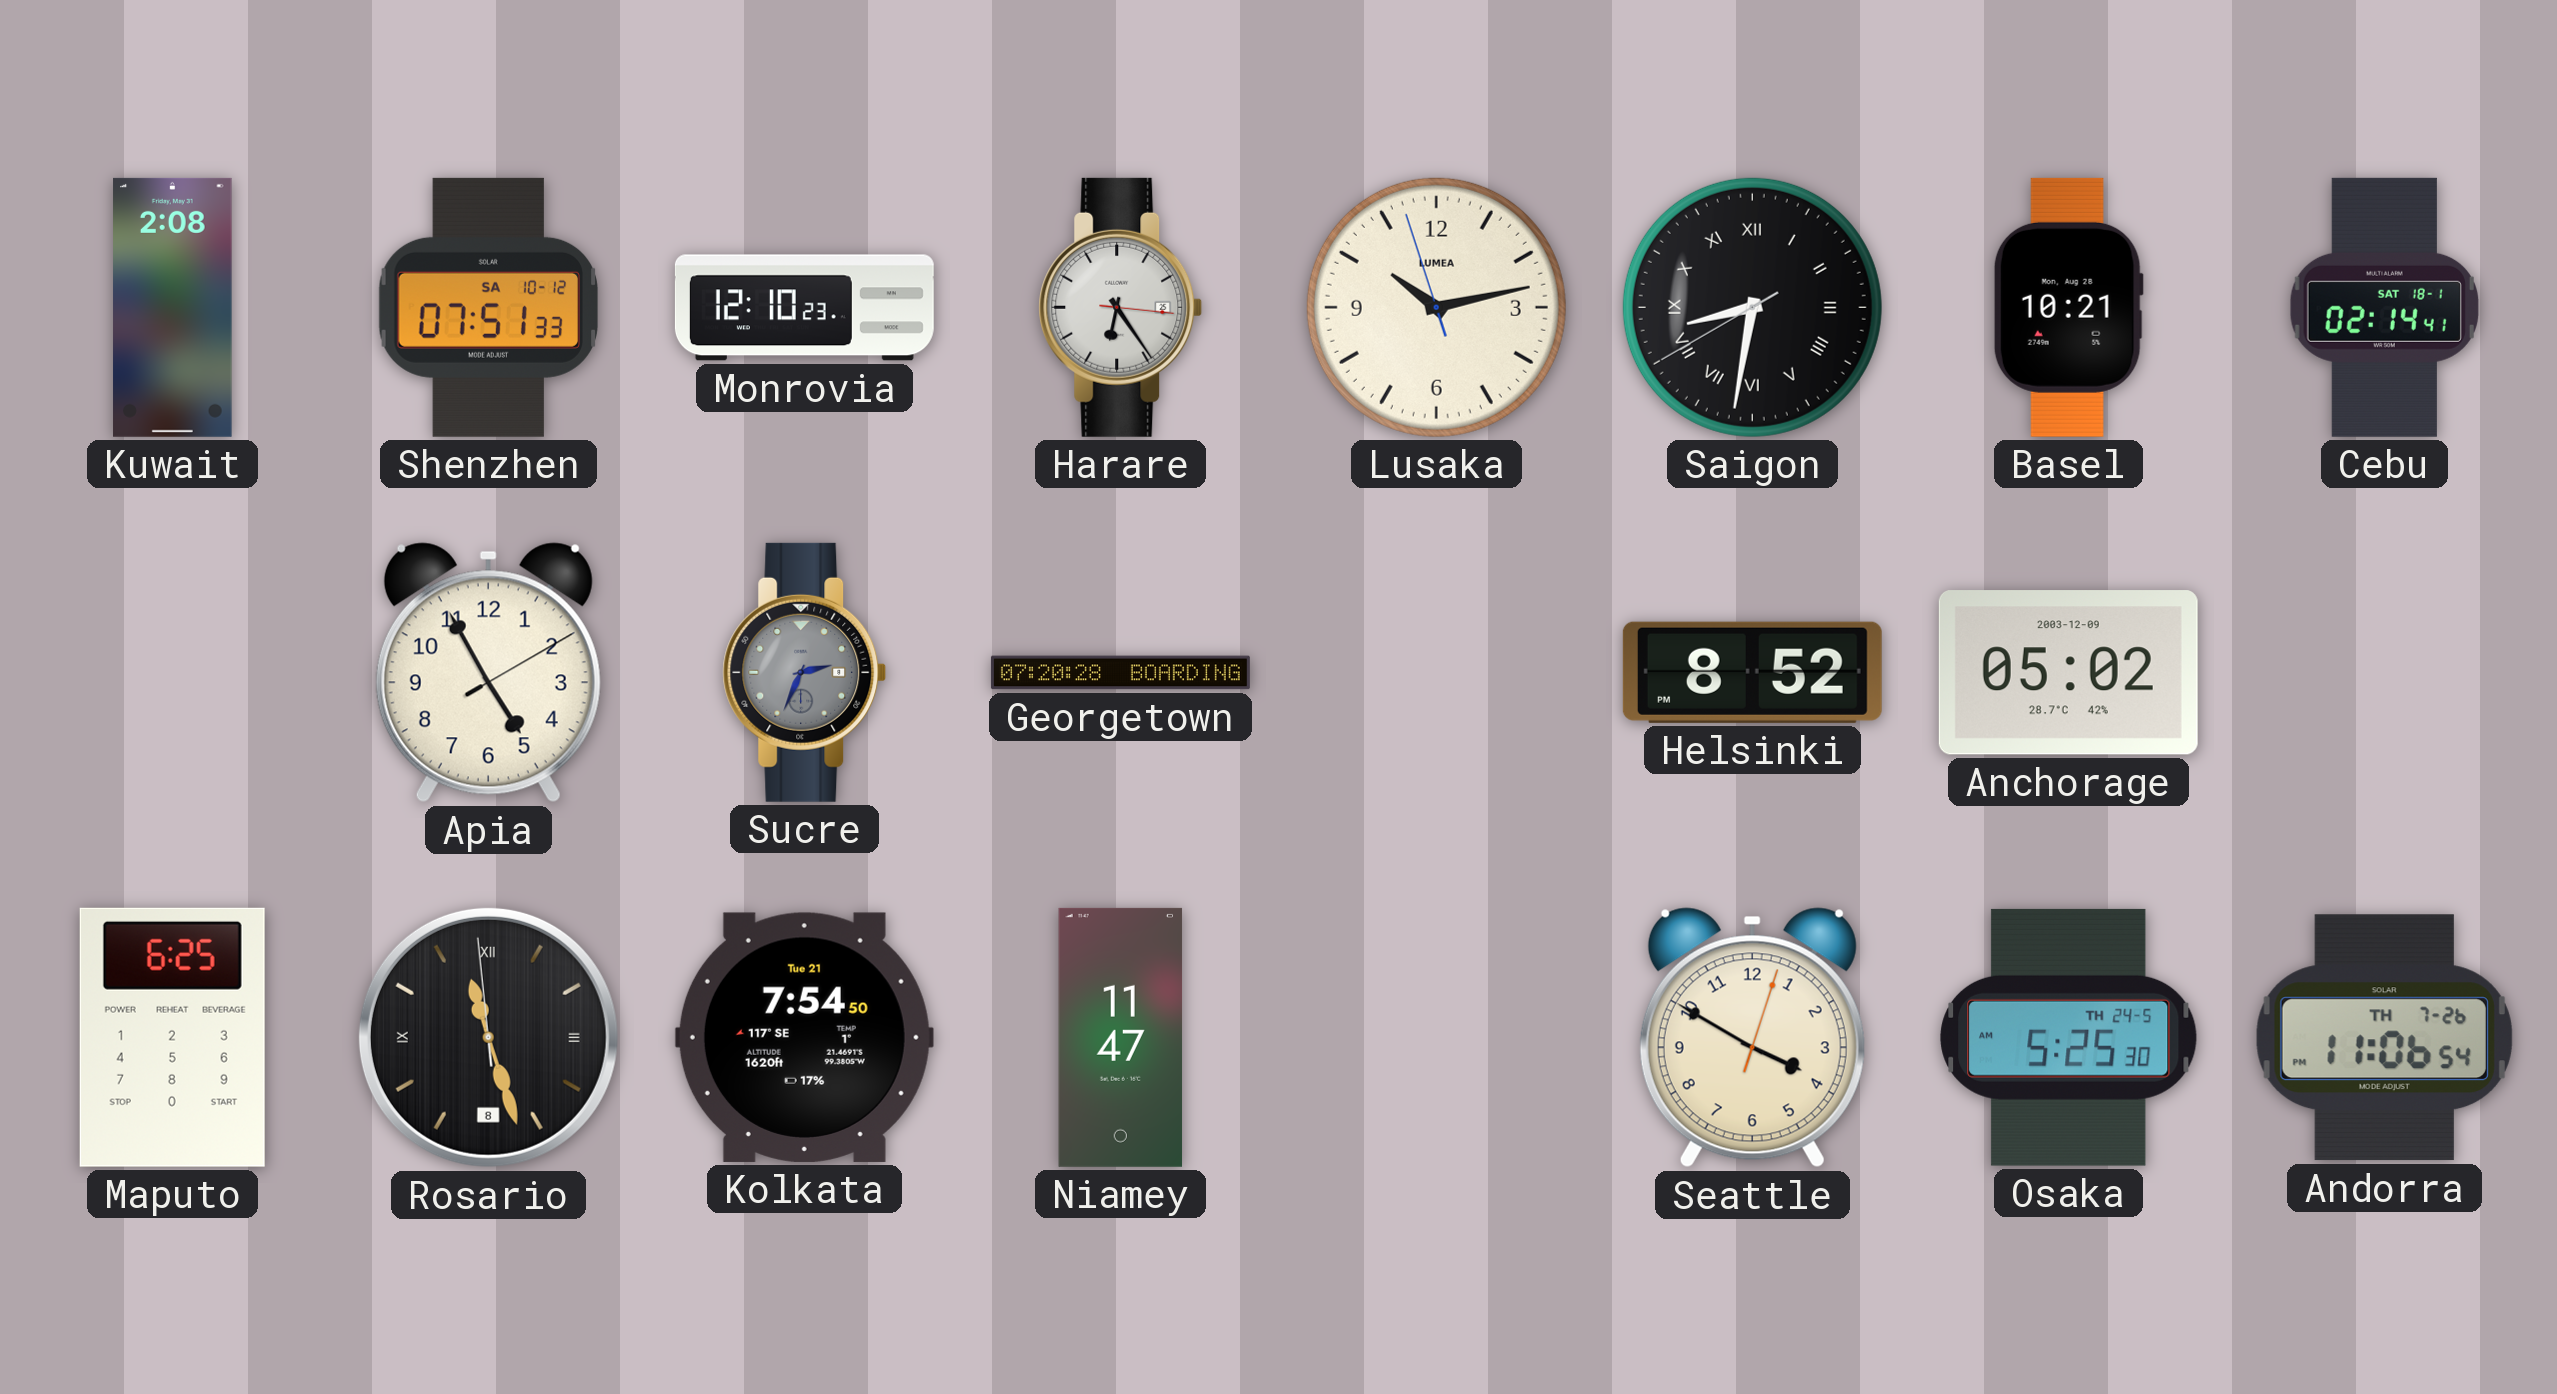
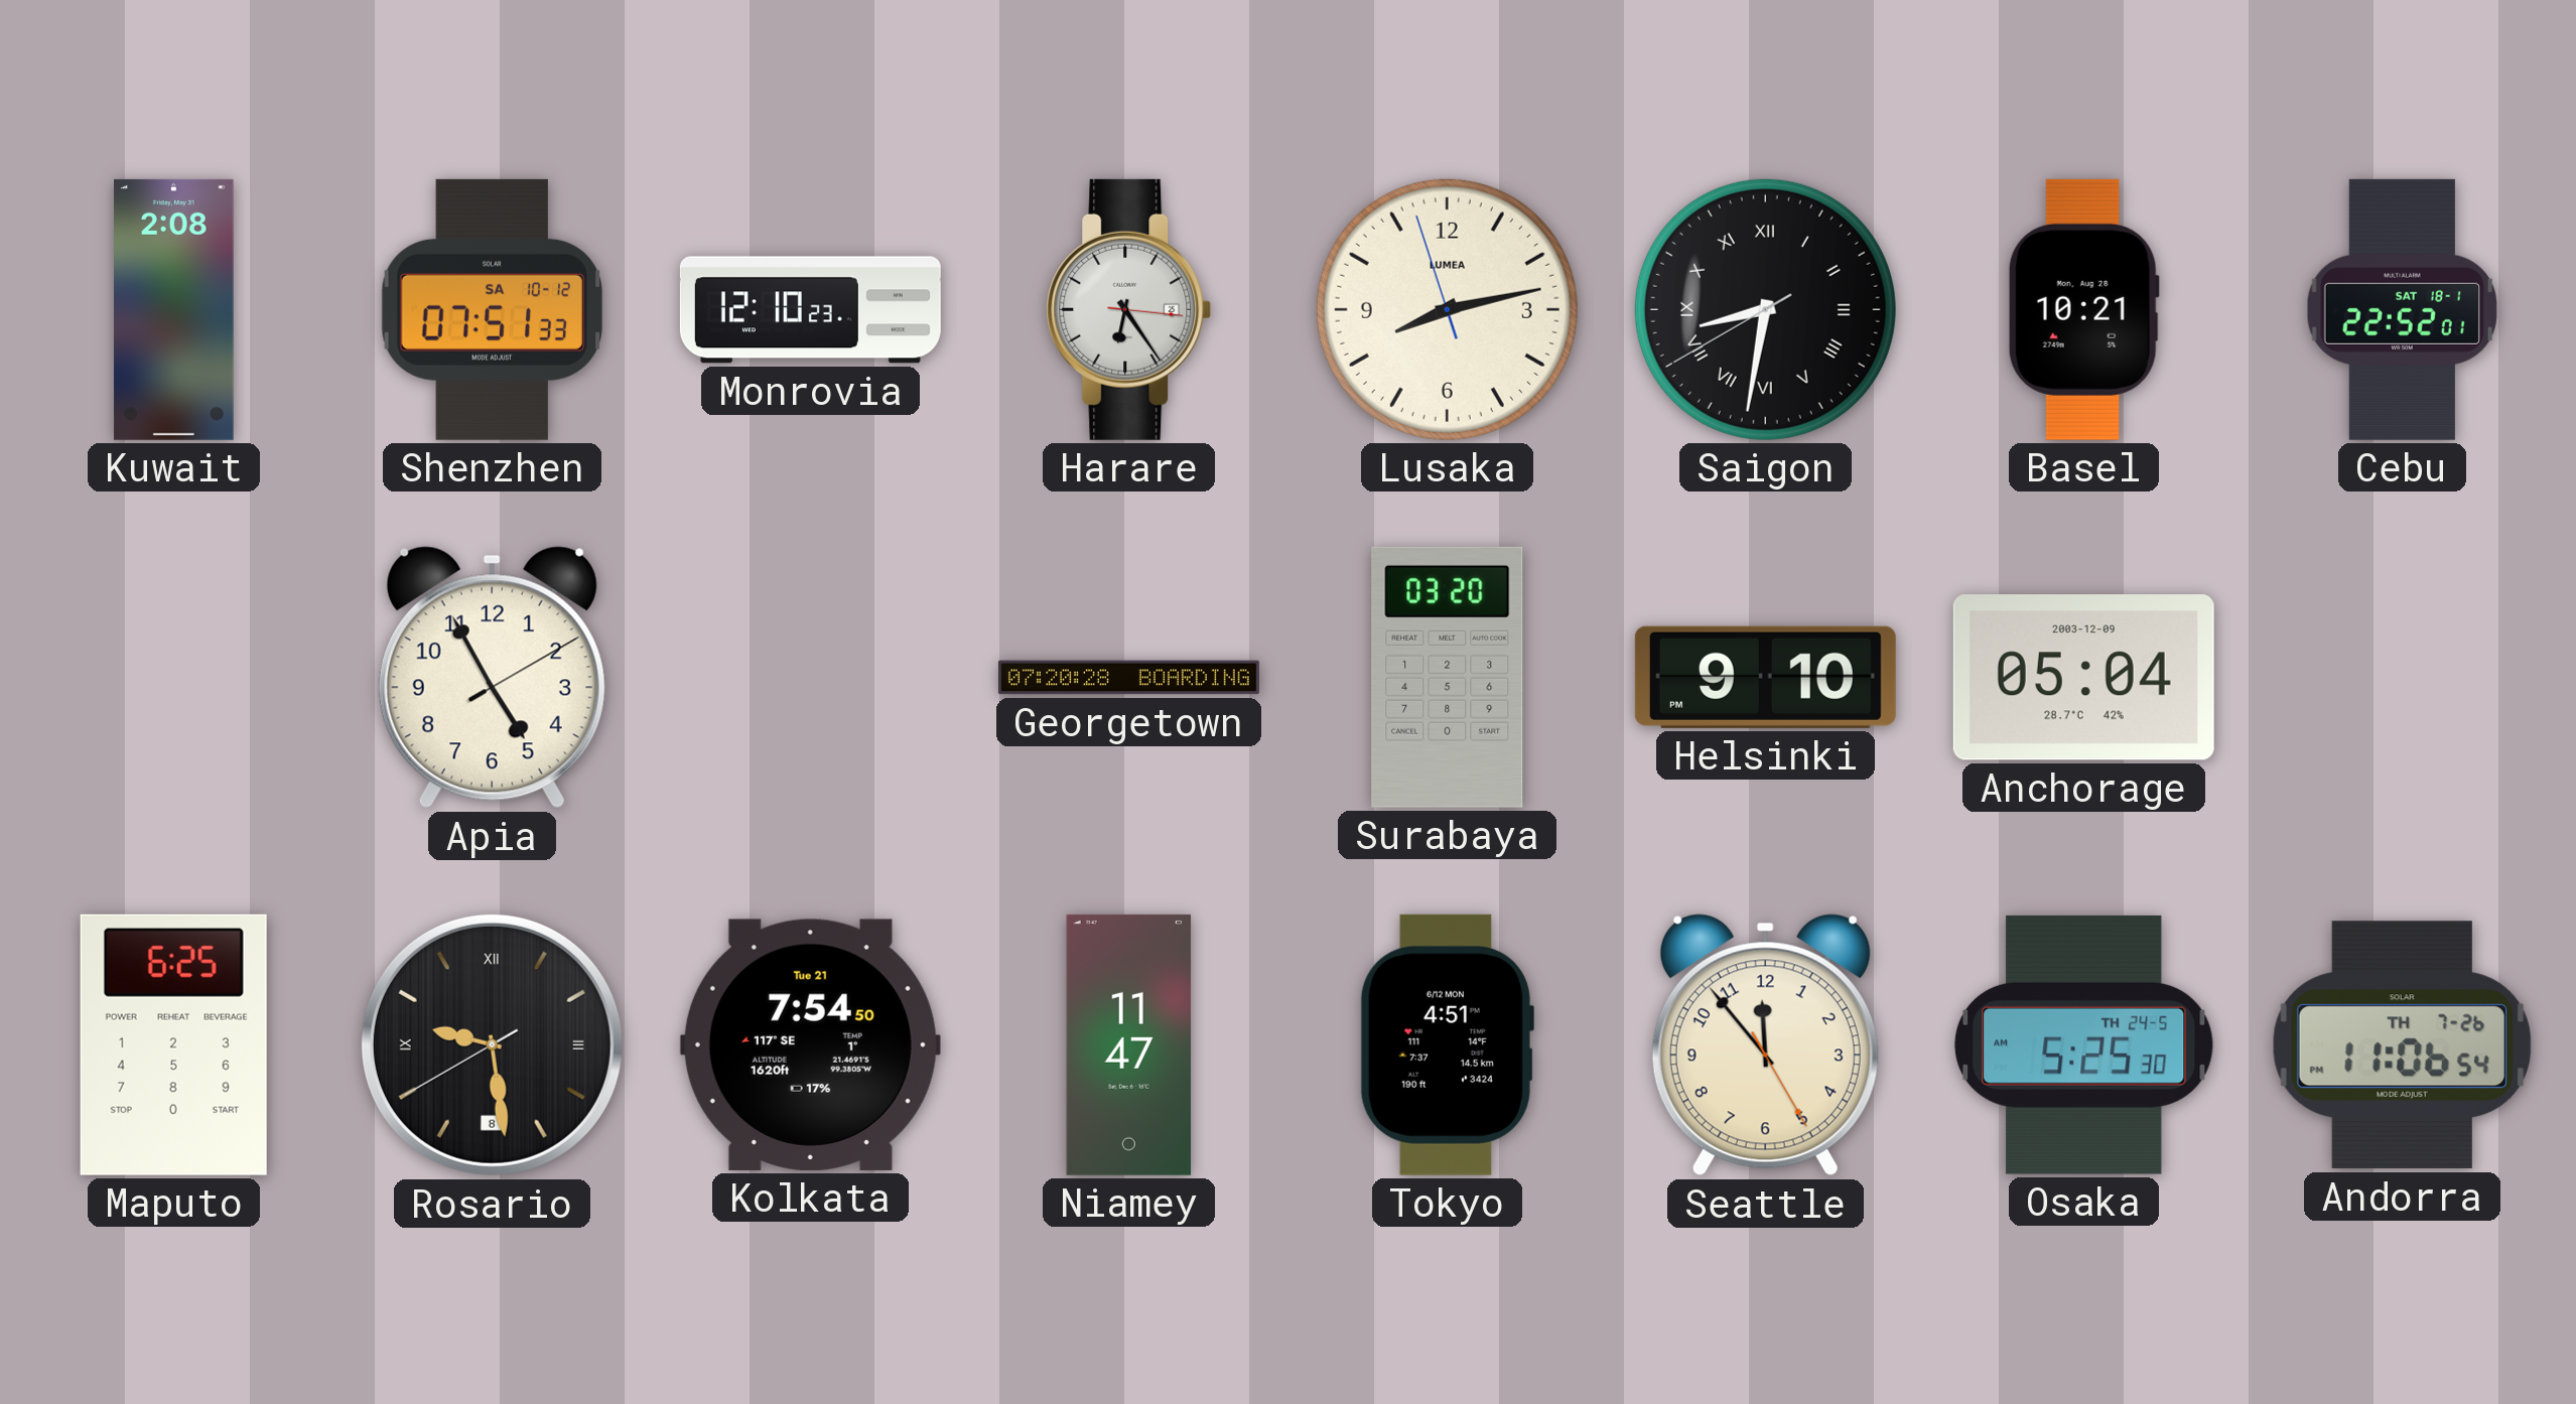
Lusaka: 10:12 -> 8:12 (1447, 309)
Cebu: 02:14 -> 22:52 (2402, 309)
Sucre: 2:34 -> none (805, 672)
Surabaya: none -> 03:20 (1448, 677)
Helsinki: 8:52 -> 9:10 (1765, 677)
Anchorage: 05:02 -> 05:04 (2083, 678)
Rosario: 11:26 -> 9:28 (492, 1044)
Tokyo: none -> 4:51 (1447, 1044)
Seattle: 3:50 -> 11:53 (1765, 1045)
